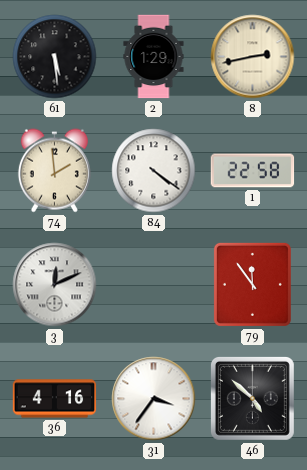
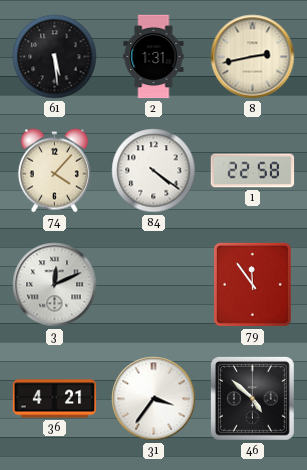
2: 1:29 -> 1:31 (154, 57)
74: 1:59 -> 4:07 (54, 171)
36: 4:16 -> 4:21 (55, 399)
